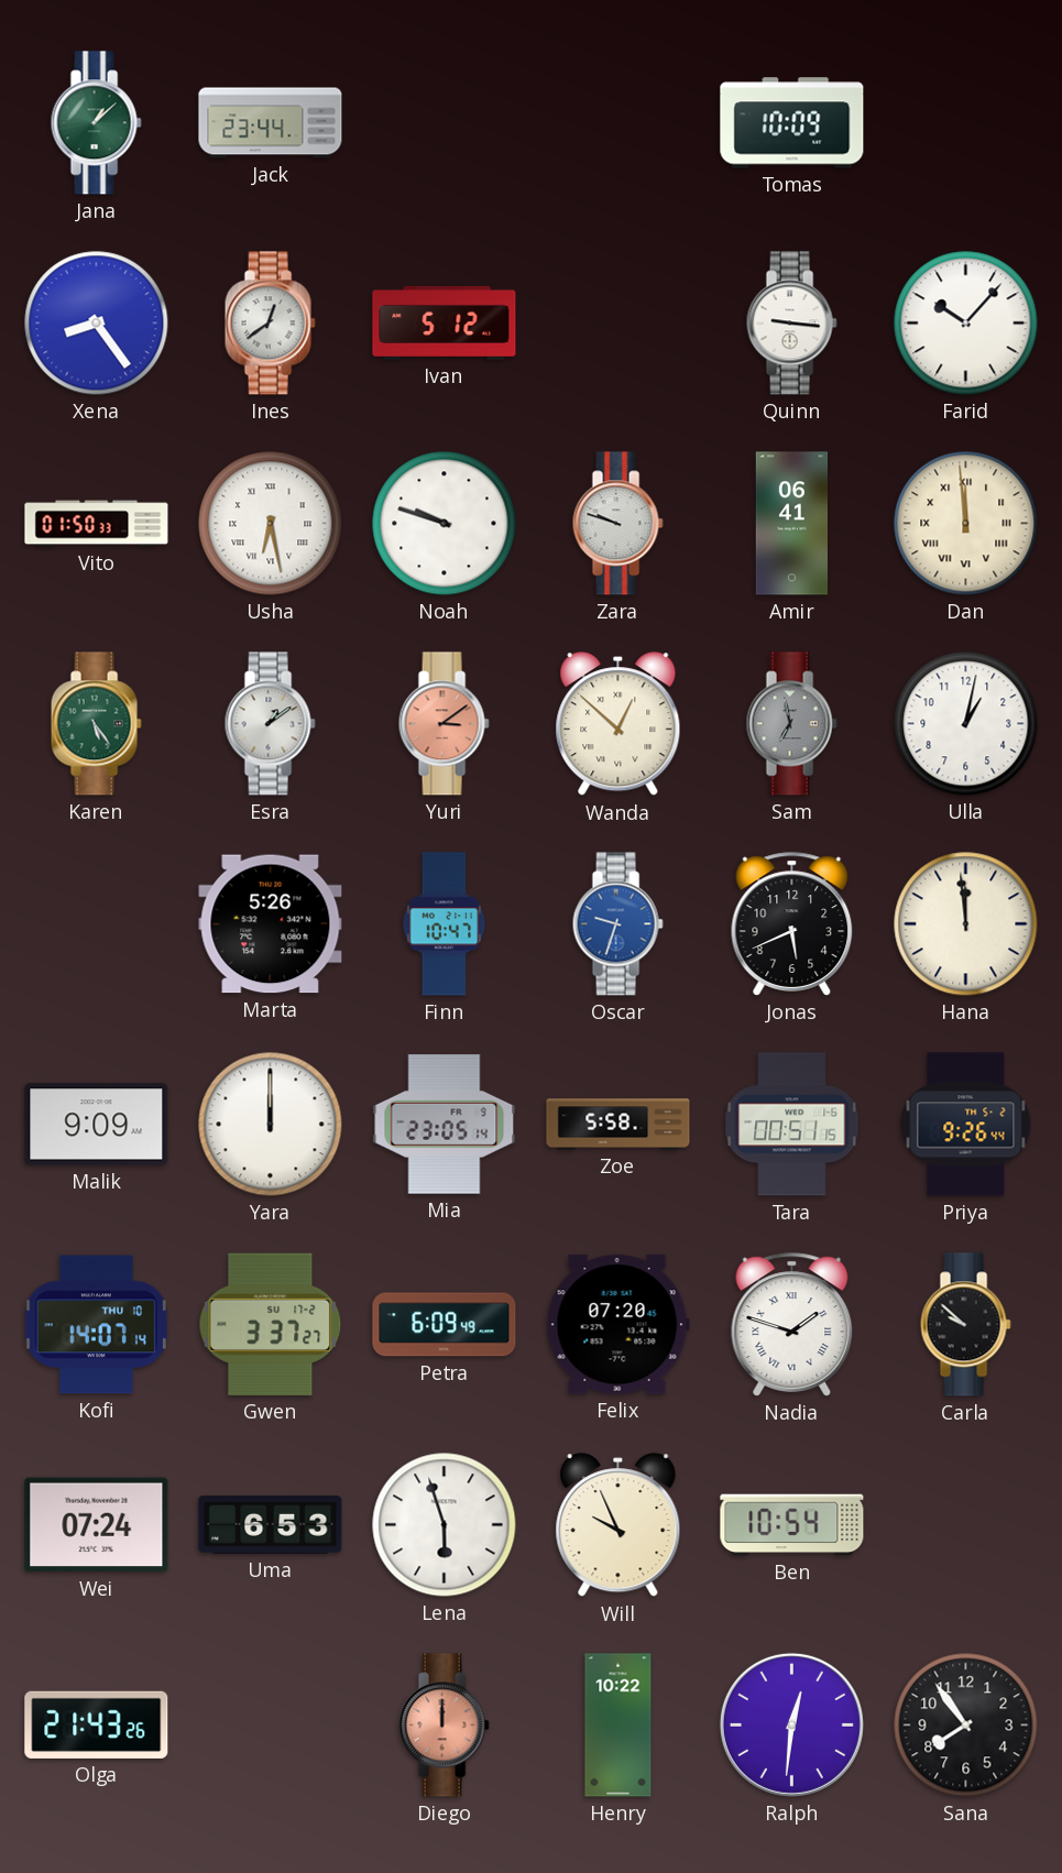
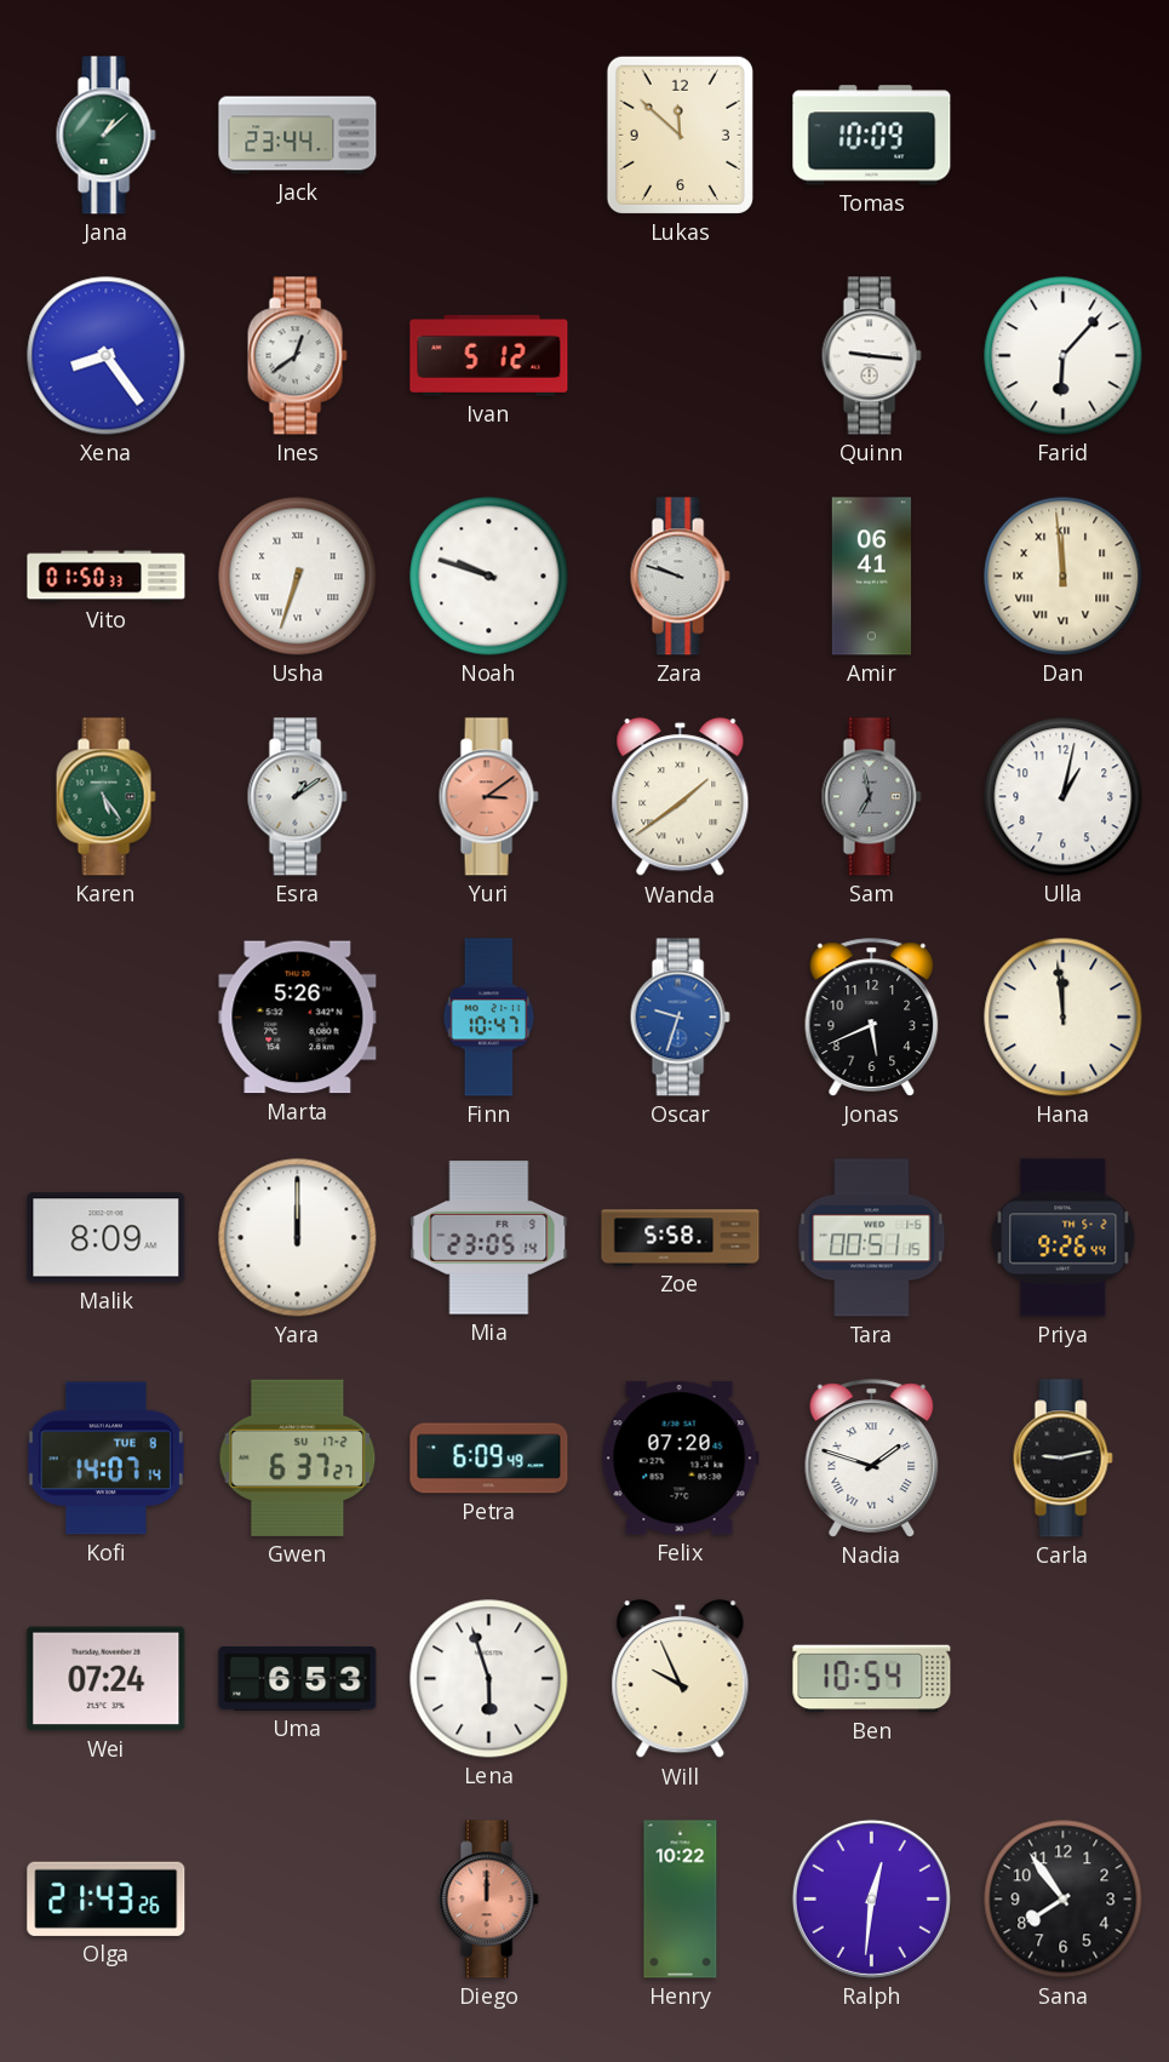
Lukas: none -> 11:52 (680, 134)
Farid: 10:07 -> 6:07 (1064, 356)
Usha: 6:28 -> 6:33 (298, 577)
Wanda: 12:52 -> 1:39 (681, 797)
Malik: 9:09 -> 8:09 (107, 1238)
Kofi date: THU 10 -> TUE 8 (105, 1459)
Gwen: 3:37 -> 6:37 (298, 1457)
Carla: 9:52 -> 9:13 (1062, 1459)
